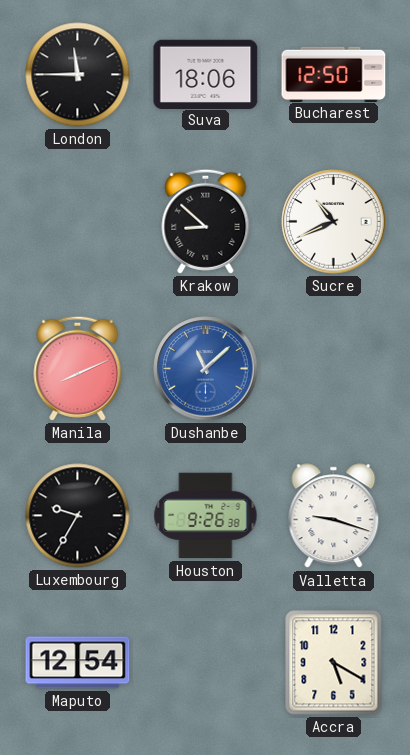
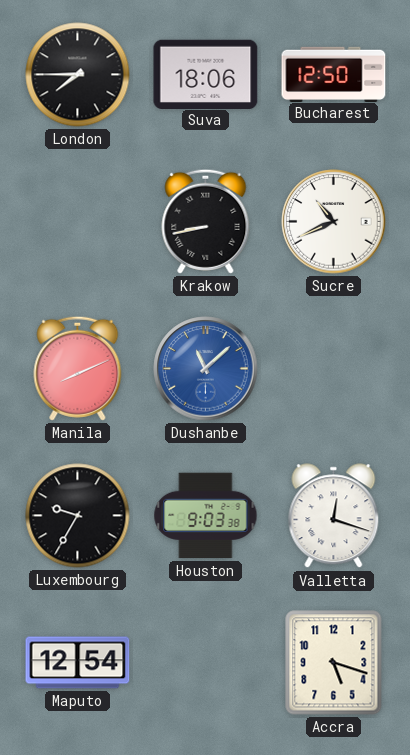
London: 11:45 -> 7:45 (78, 75)
Krakow: 8:52 -> 8:43 (206, 221)
Houston: 9:26 -> 9:03 (206, 516)
Valletta: 9:18 -> 12:18 (334, 516)
Accra: 5:20 -> 5:18 (334, 663)
